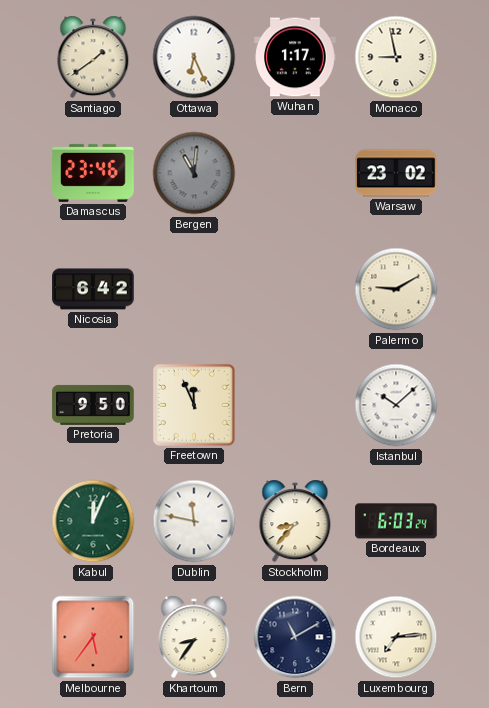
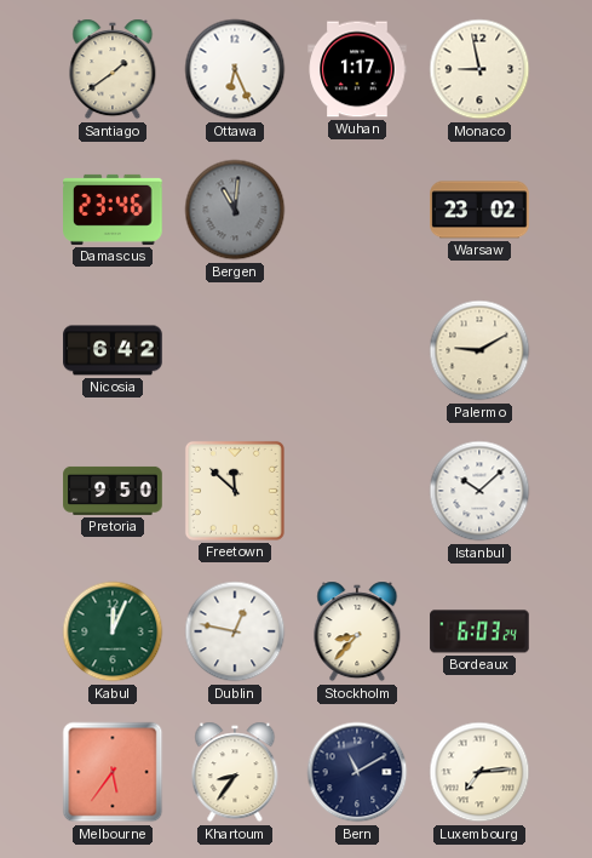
Freetown: 11:56 -> 11:52 (235, 491)
Dublin: 11:47 -> 12:47 (235, 631)
